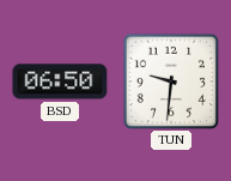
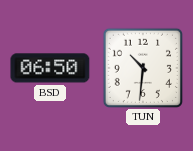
TUN: 9:31 -> 10:31 (142, 67)
